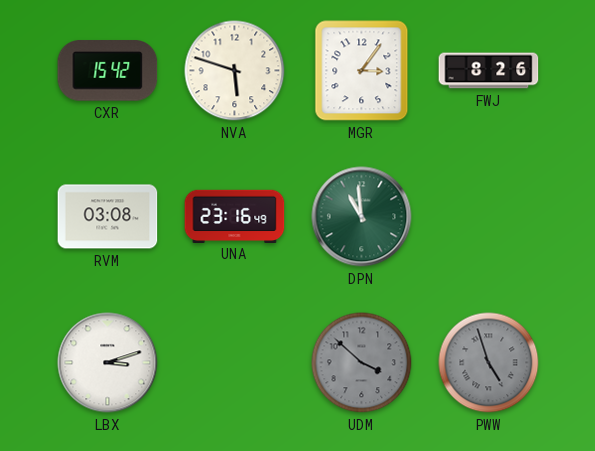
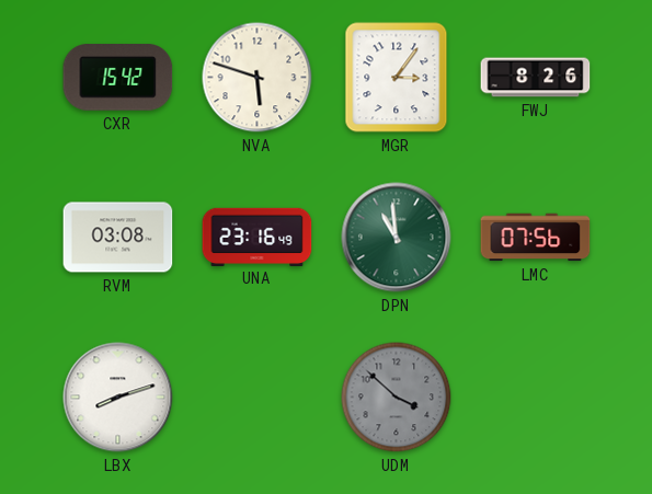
LMC: none -> 07:56 (536, 238)
LBX: 3:12 -> 8:12 (118, 398)
PWW: 4:57 -> none (489, 363)
